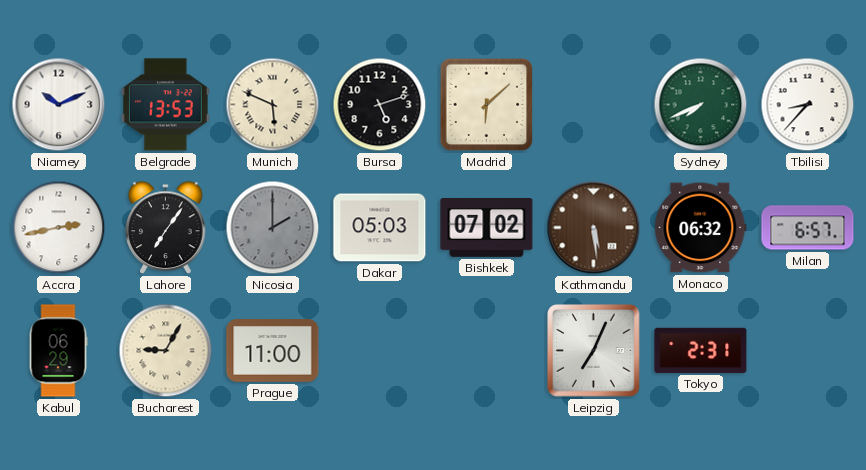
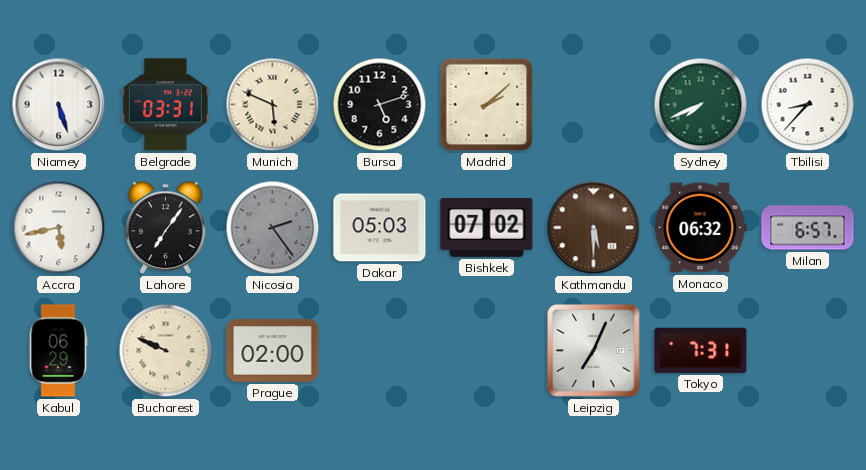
Niamey: 10:11 -> 5:27 (59, 105)
Belgrade: 13:53 -> 03:31 (165, 105)
Madrid: 6:08 -> 2:08 (487, 105)
Accra: 2:43 -> 5:43 (59, 228)
Nicosia: 2:00 -> 2:24 (273, 228)
Kathmandu: 5:29 -> 5:30 (594, 228)
Bucharest: 9:05 -> 9:49 (166, 351)
Prague: 11:00 -> 02:00 (273, 351)
Tokyo: 2:31 -> 7:31 (701, 350)
